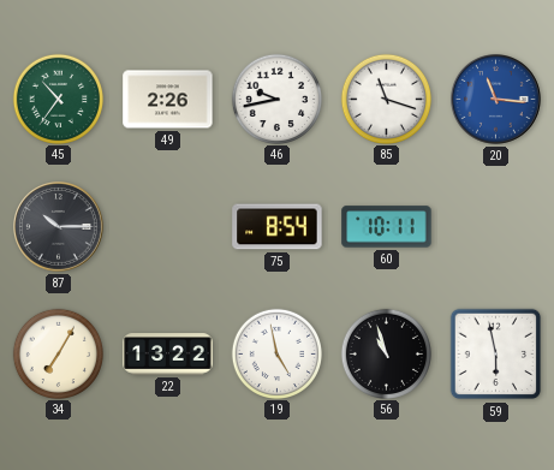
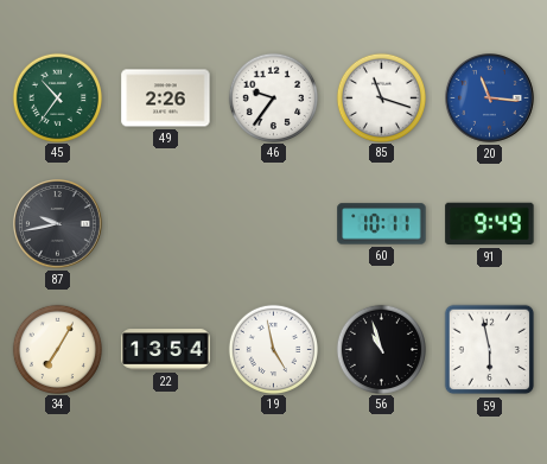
46: 9:43 -> 9:36 (273, 97)
87: 10:15 -> 9:43 (58, 224)
75: 8:54 -> none (278, 227)
91: none -> 9:49 (490, 224)
22: 13:22 -> 13:54 (166, 350)
